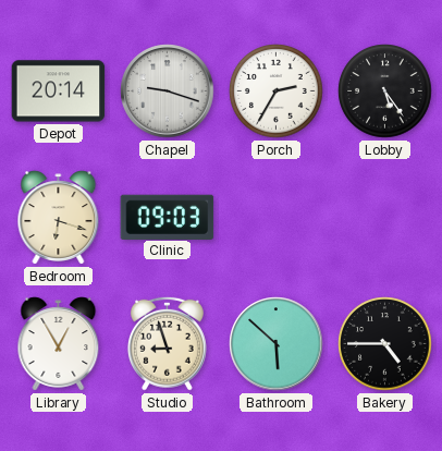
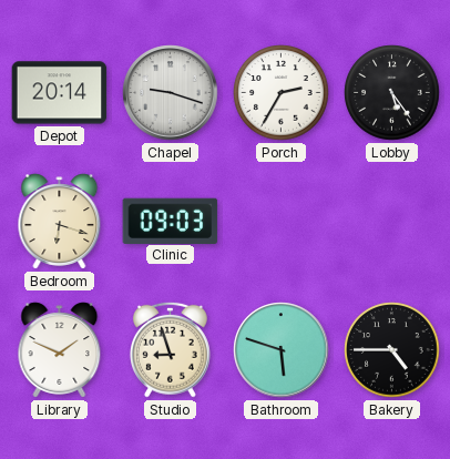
Library: 12:55 -> 1:49 (60, 350)
Bathroom: 5:52 -> 5:48 (282, 350)
